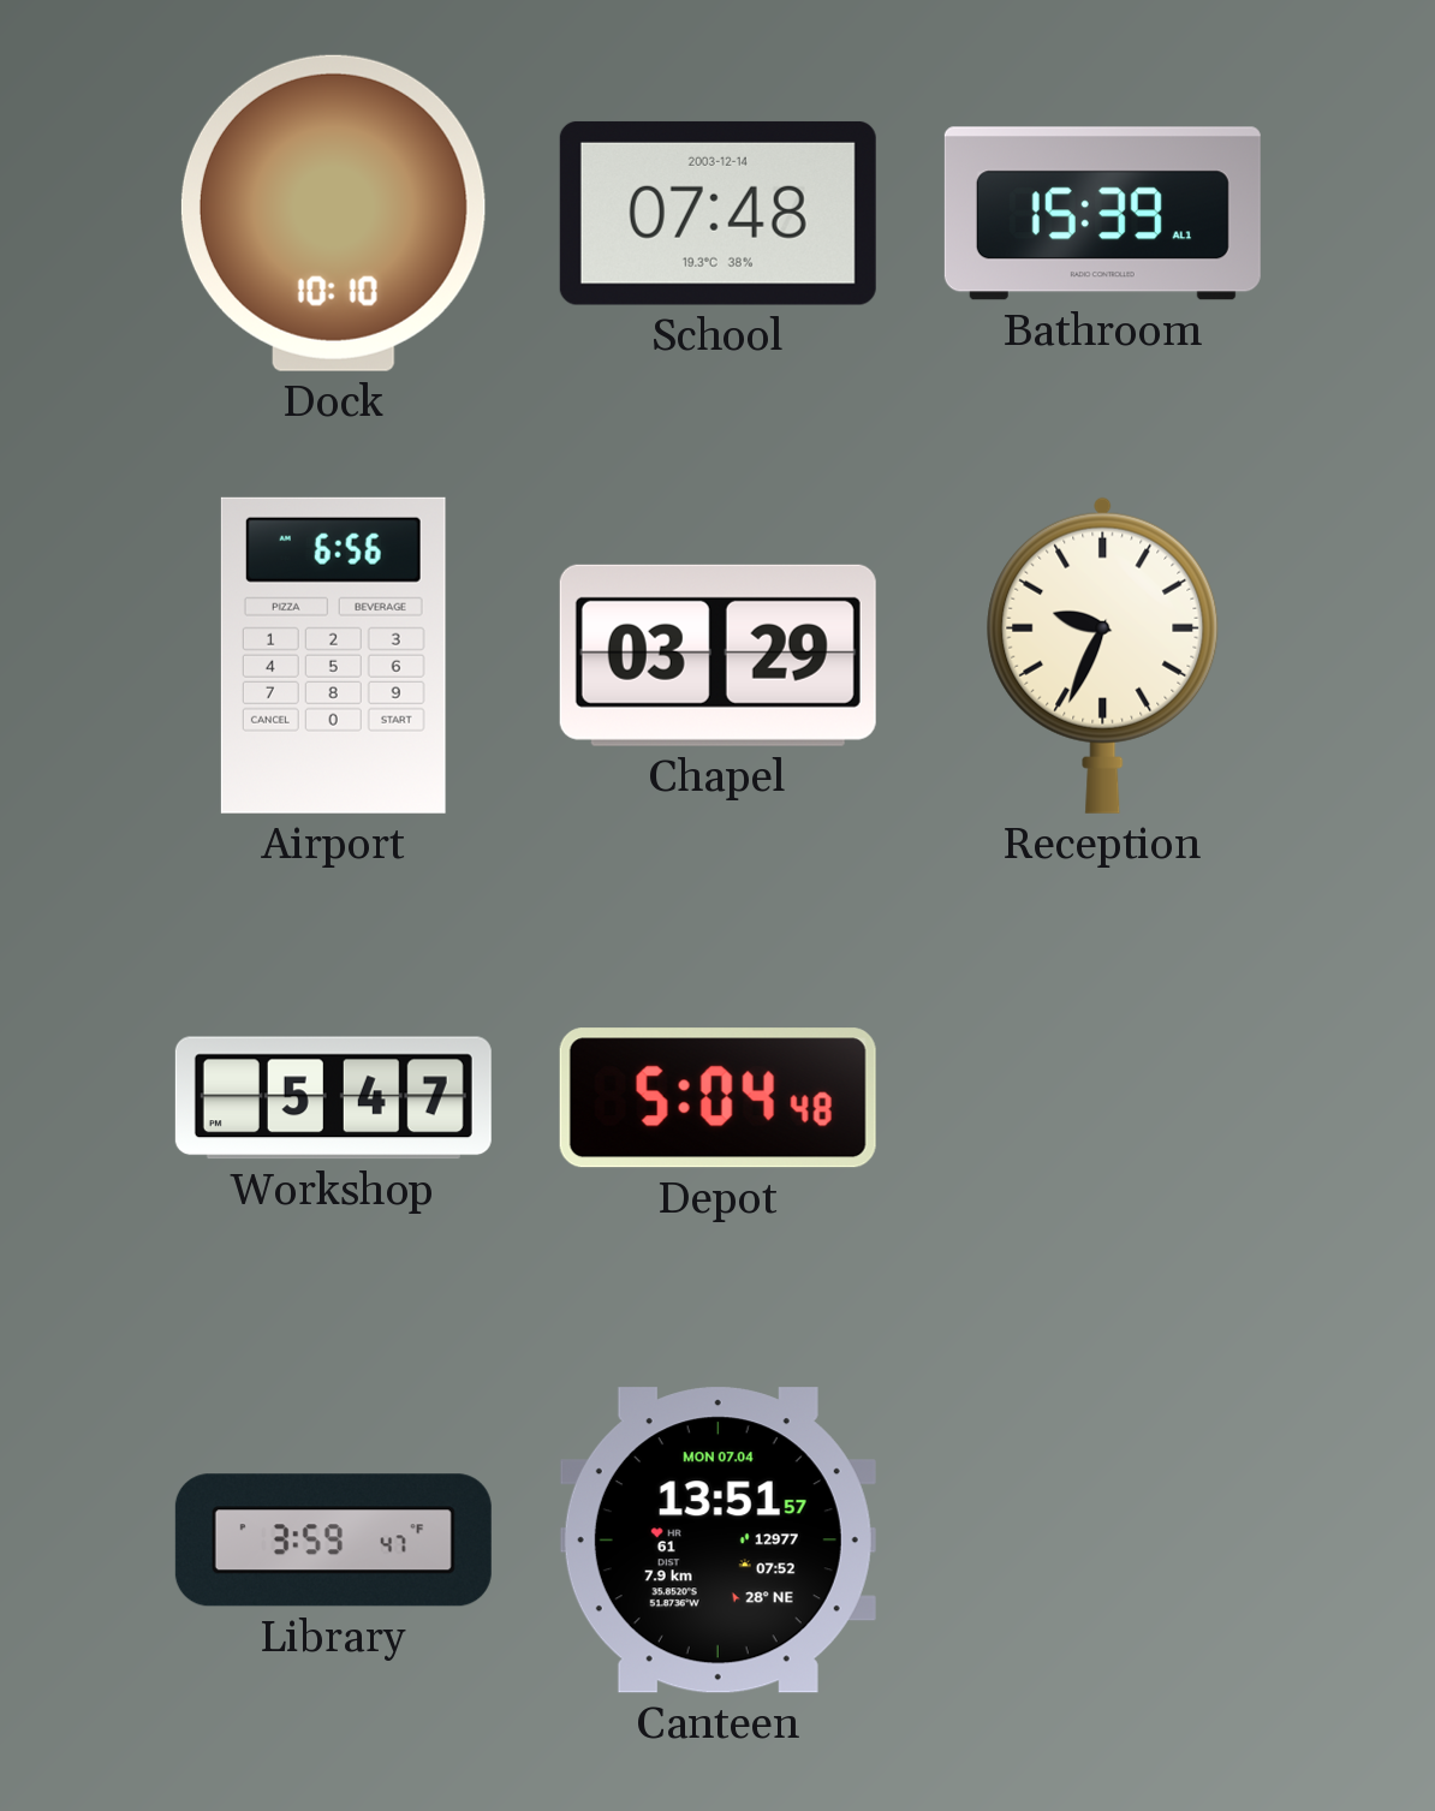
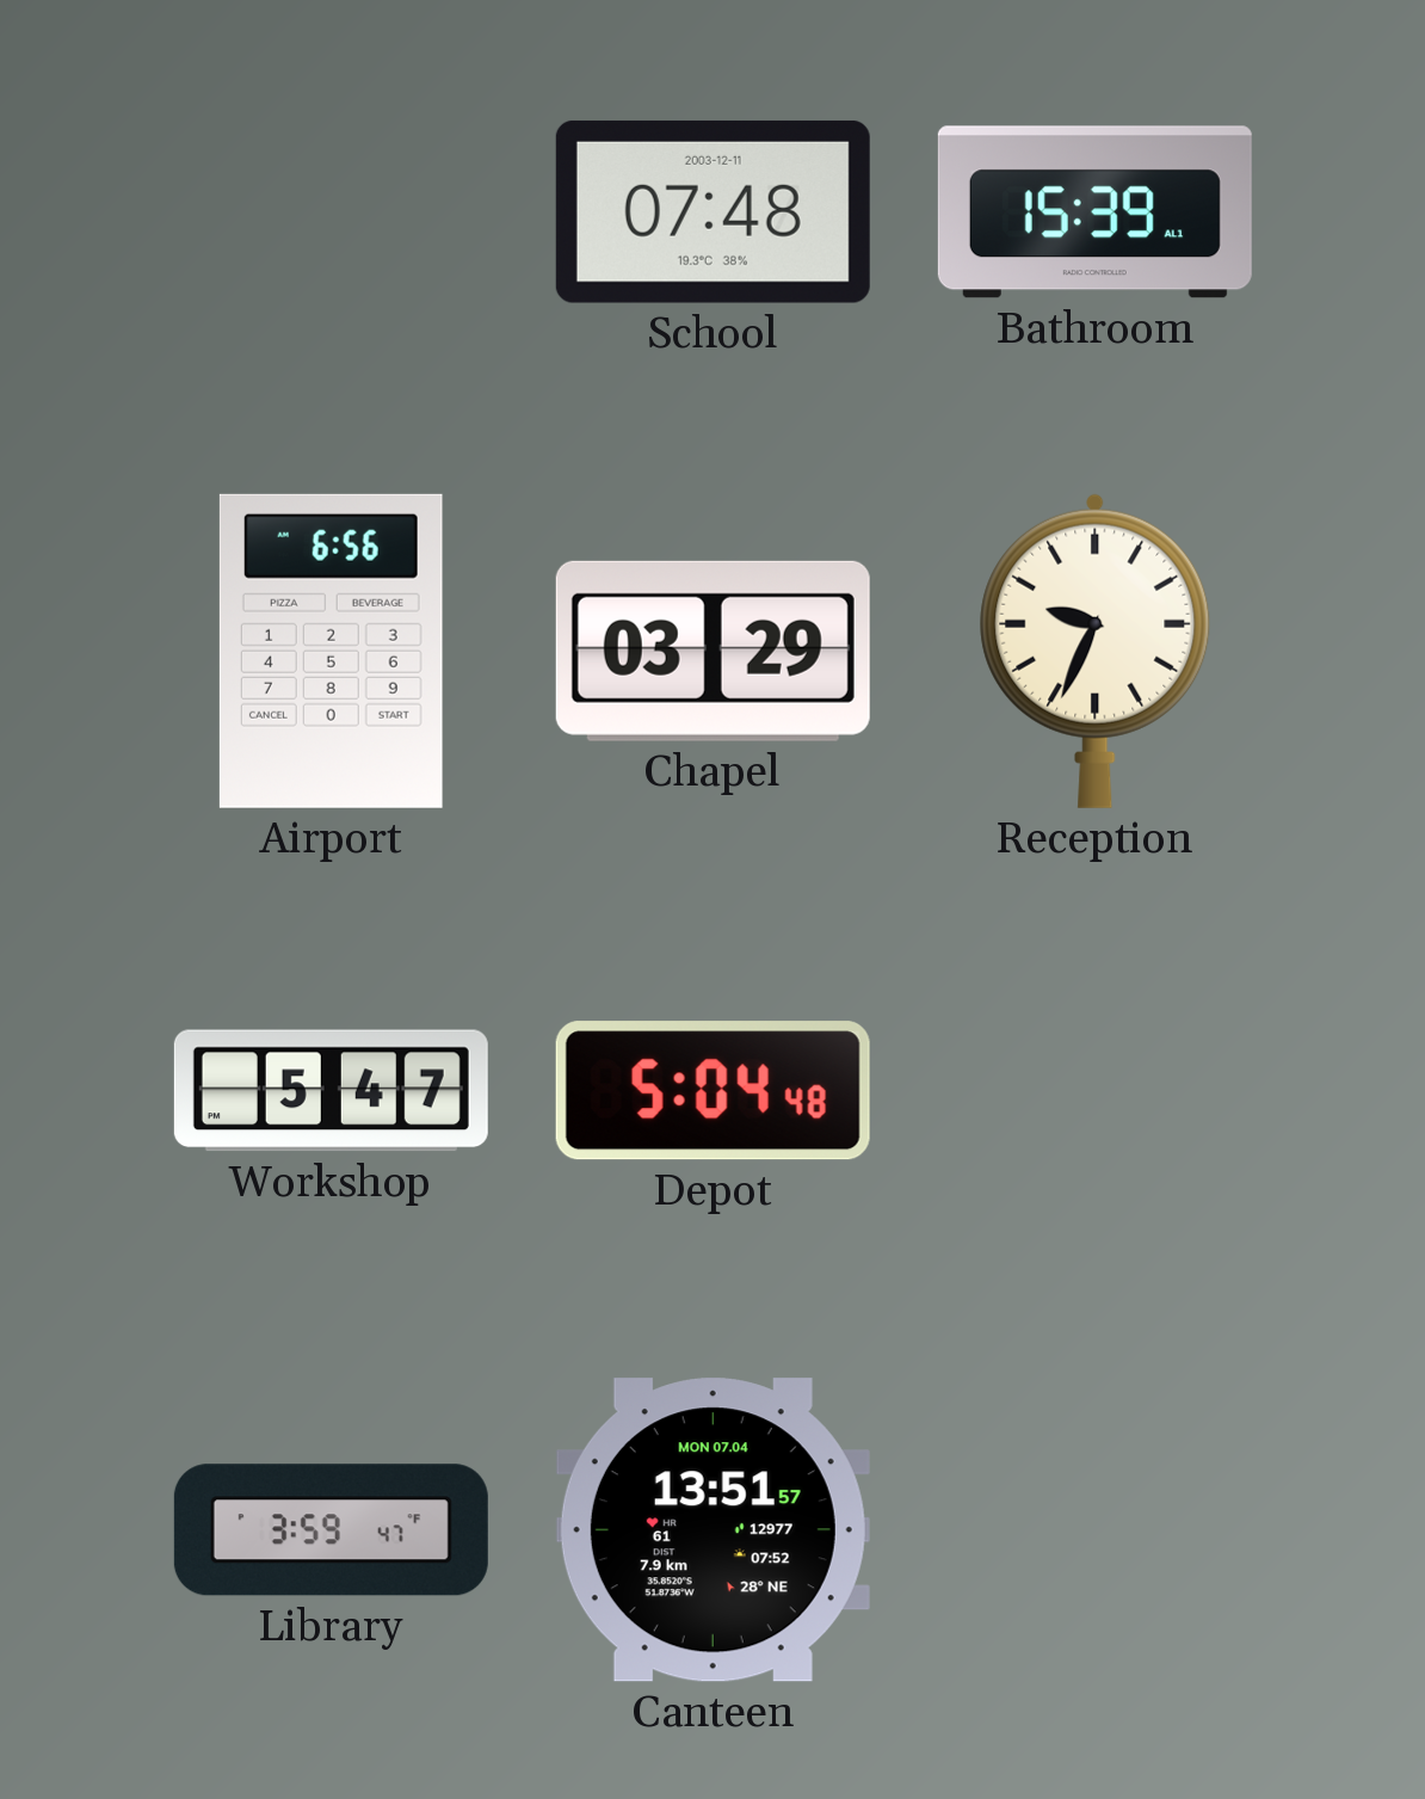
Dock: 10:10 -> none (333, 213)
School date: 2003-12-14 -> 2003-12-11 (712, 211)
